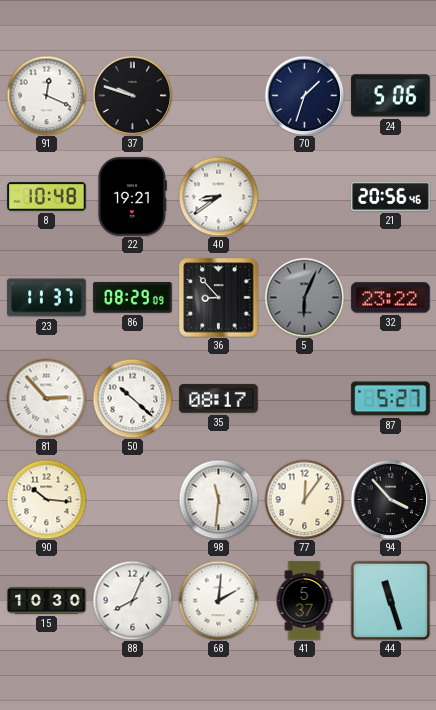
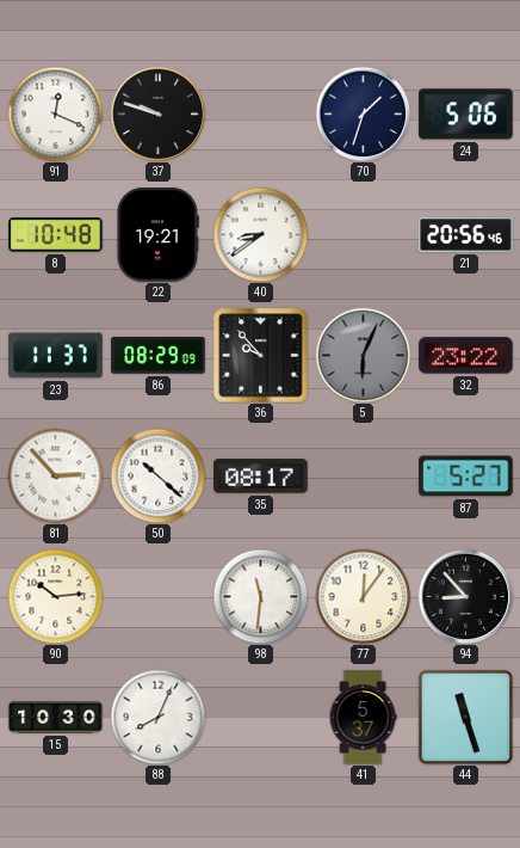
36: 8:53 -> 9:53 (261, 356)
90: 10:16 -> 10:14 (55, 596)
94: 3:53 -> 8:53 (465, 596)
68: 2:01 -> none (218, 600)
